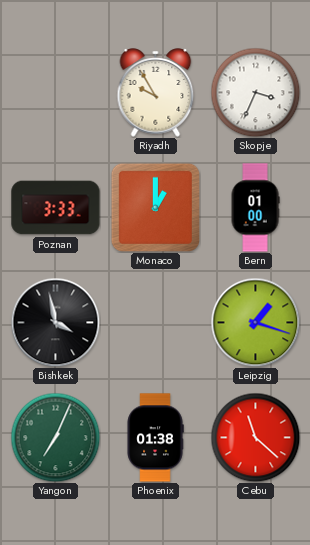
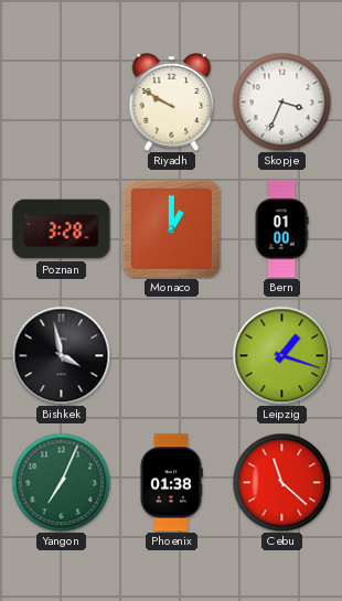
Riyadh: 9:55 -> 9:50 (172, 103)
Poznan: 3:33 -> 3:28 (62, 229)
